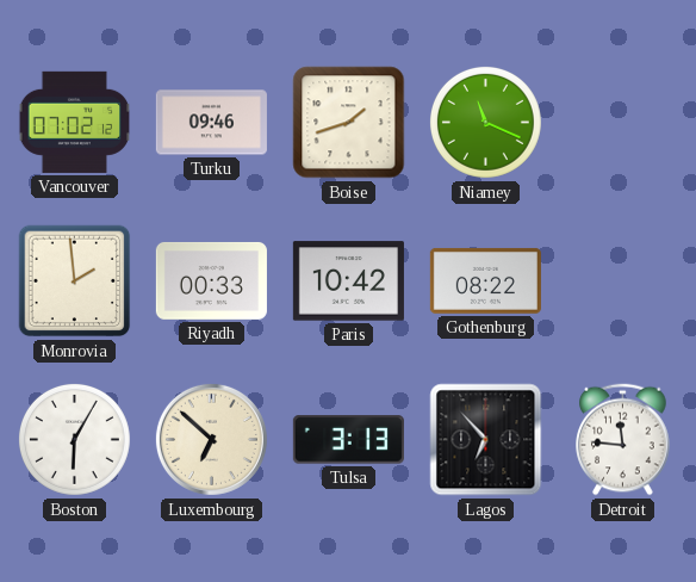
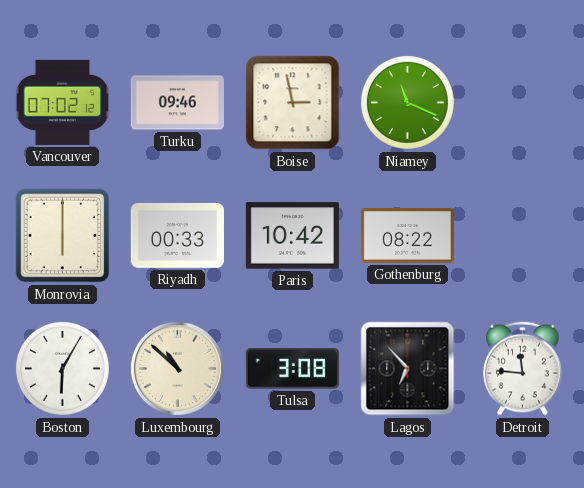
Boise: 1:42 -> 2:58 (293, 103)
Monrovia: 1:59 -> 6:00 (63, 236)
Luxembourg: 6:52 -> 10:52 (177, 368)
Tulsa: 3:13 -> 3:08 (292, 369)
